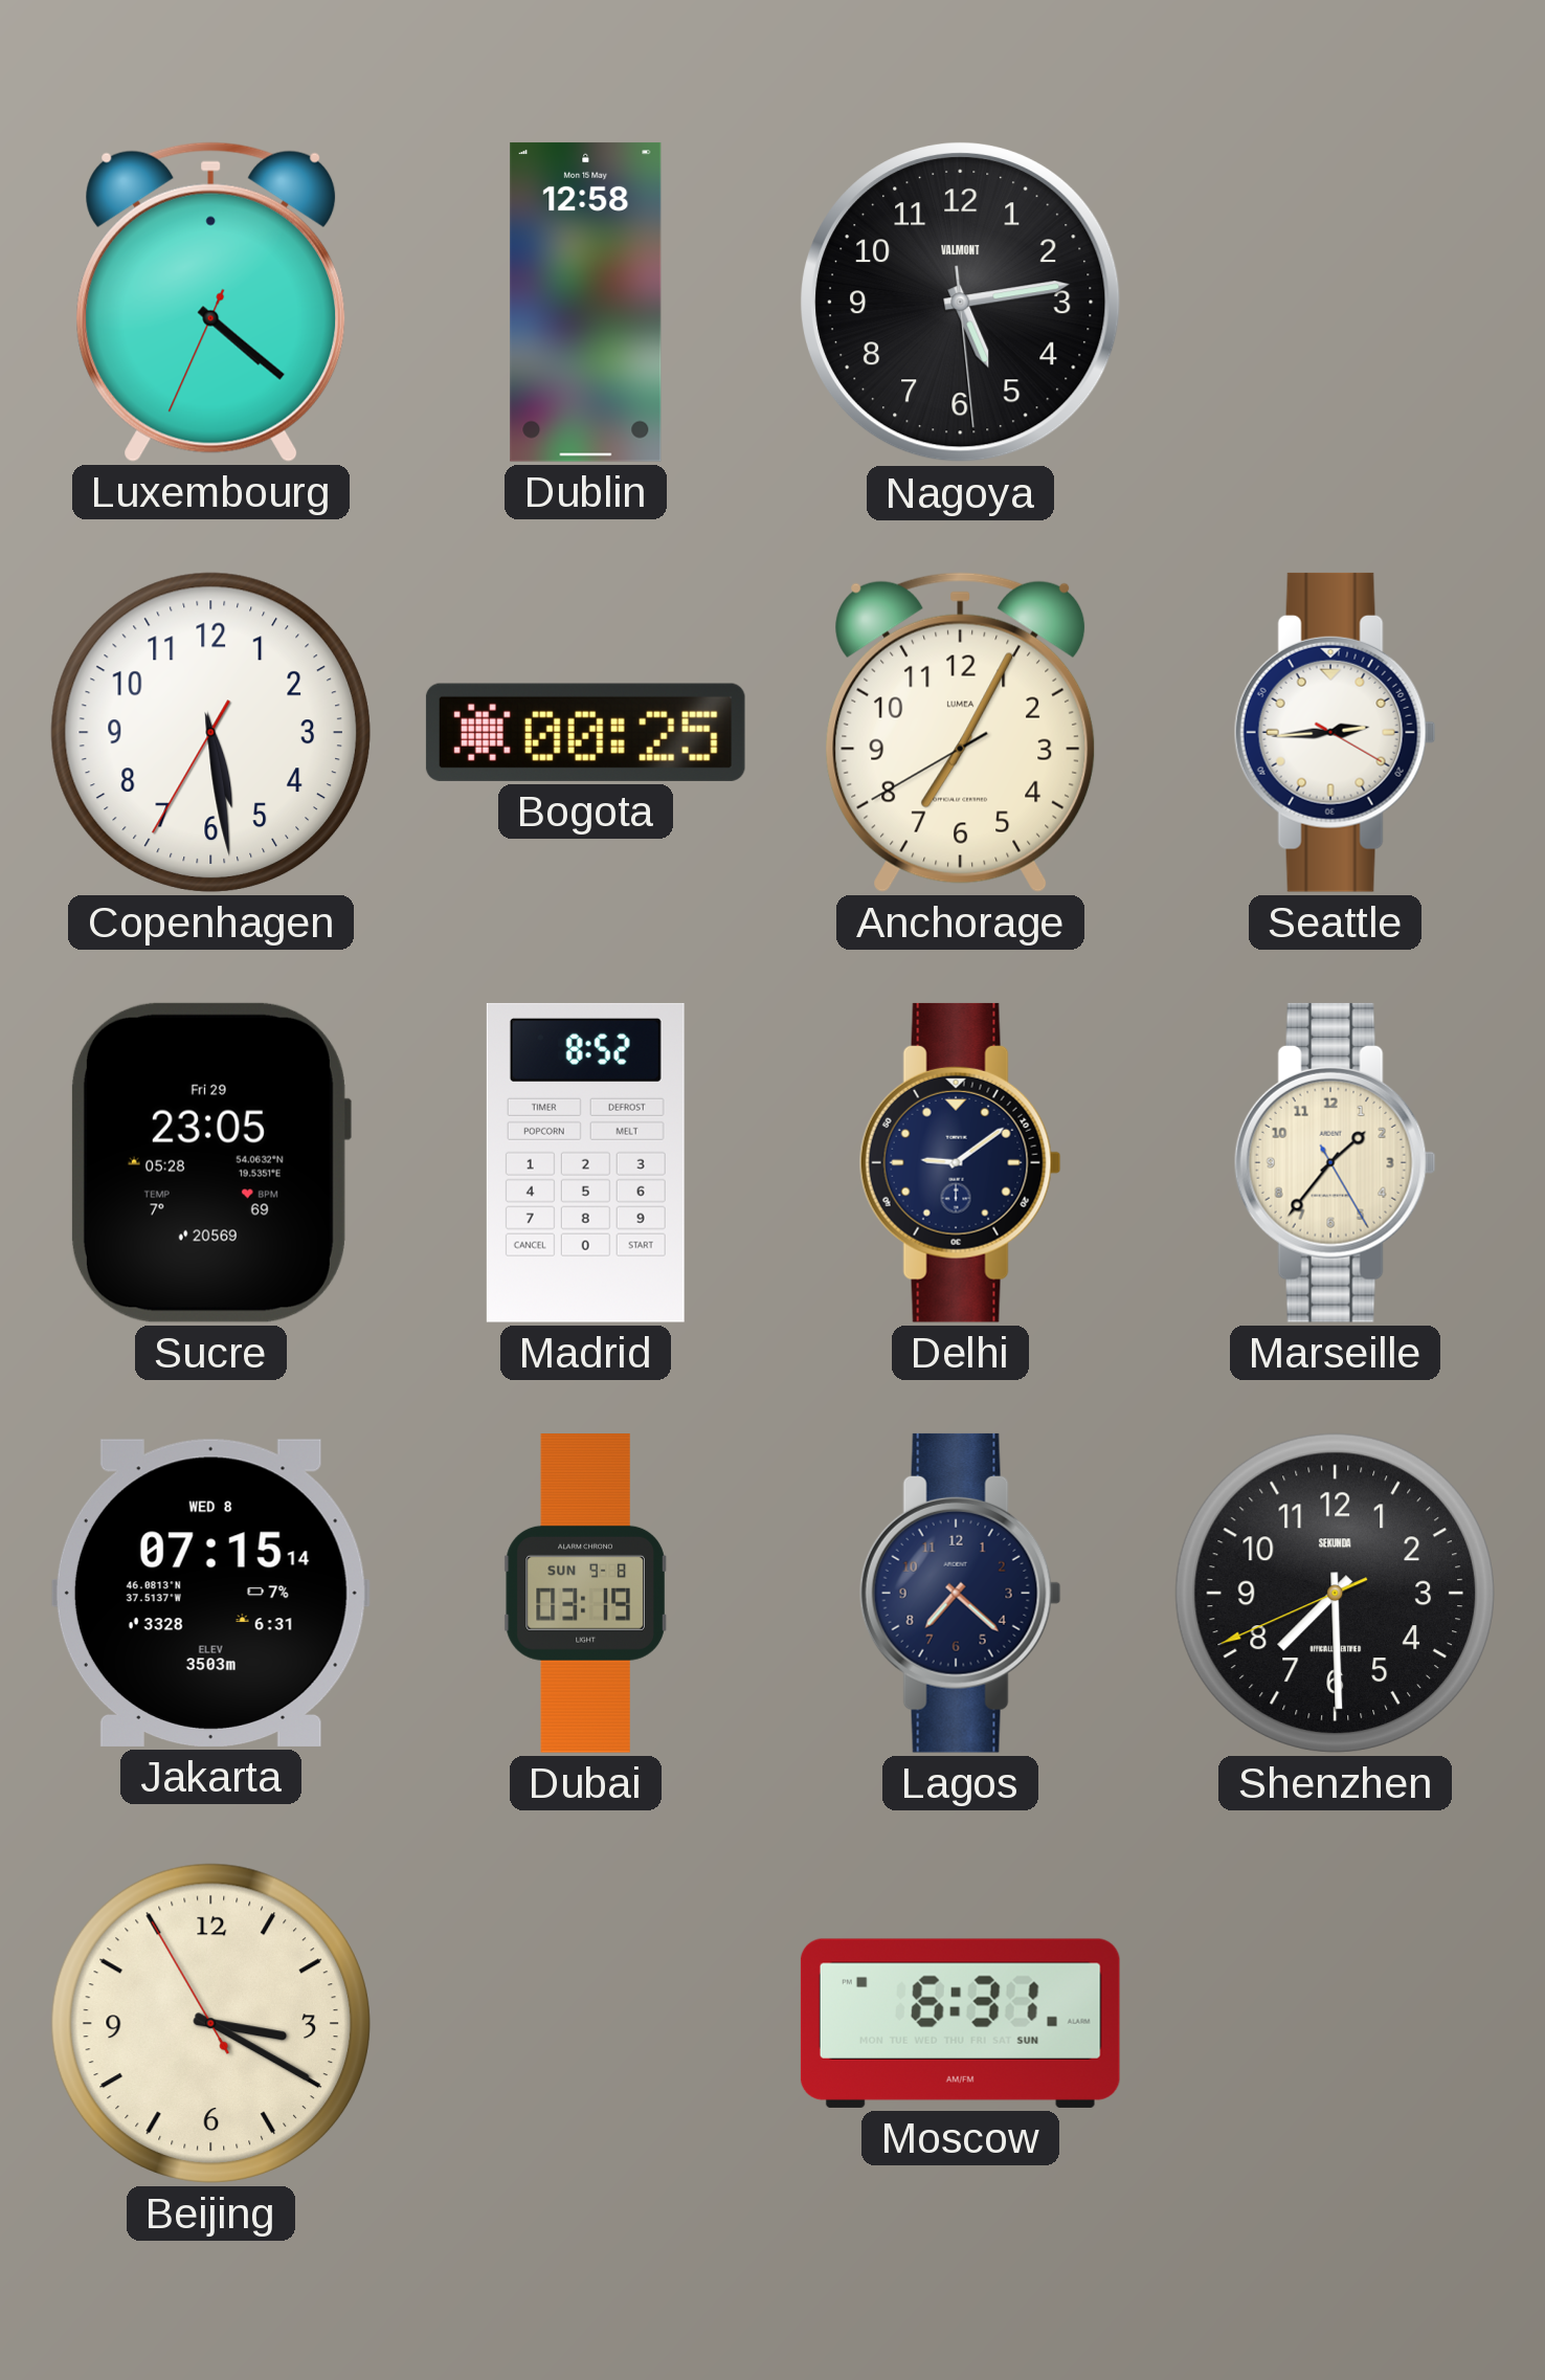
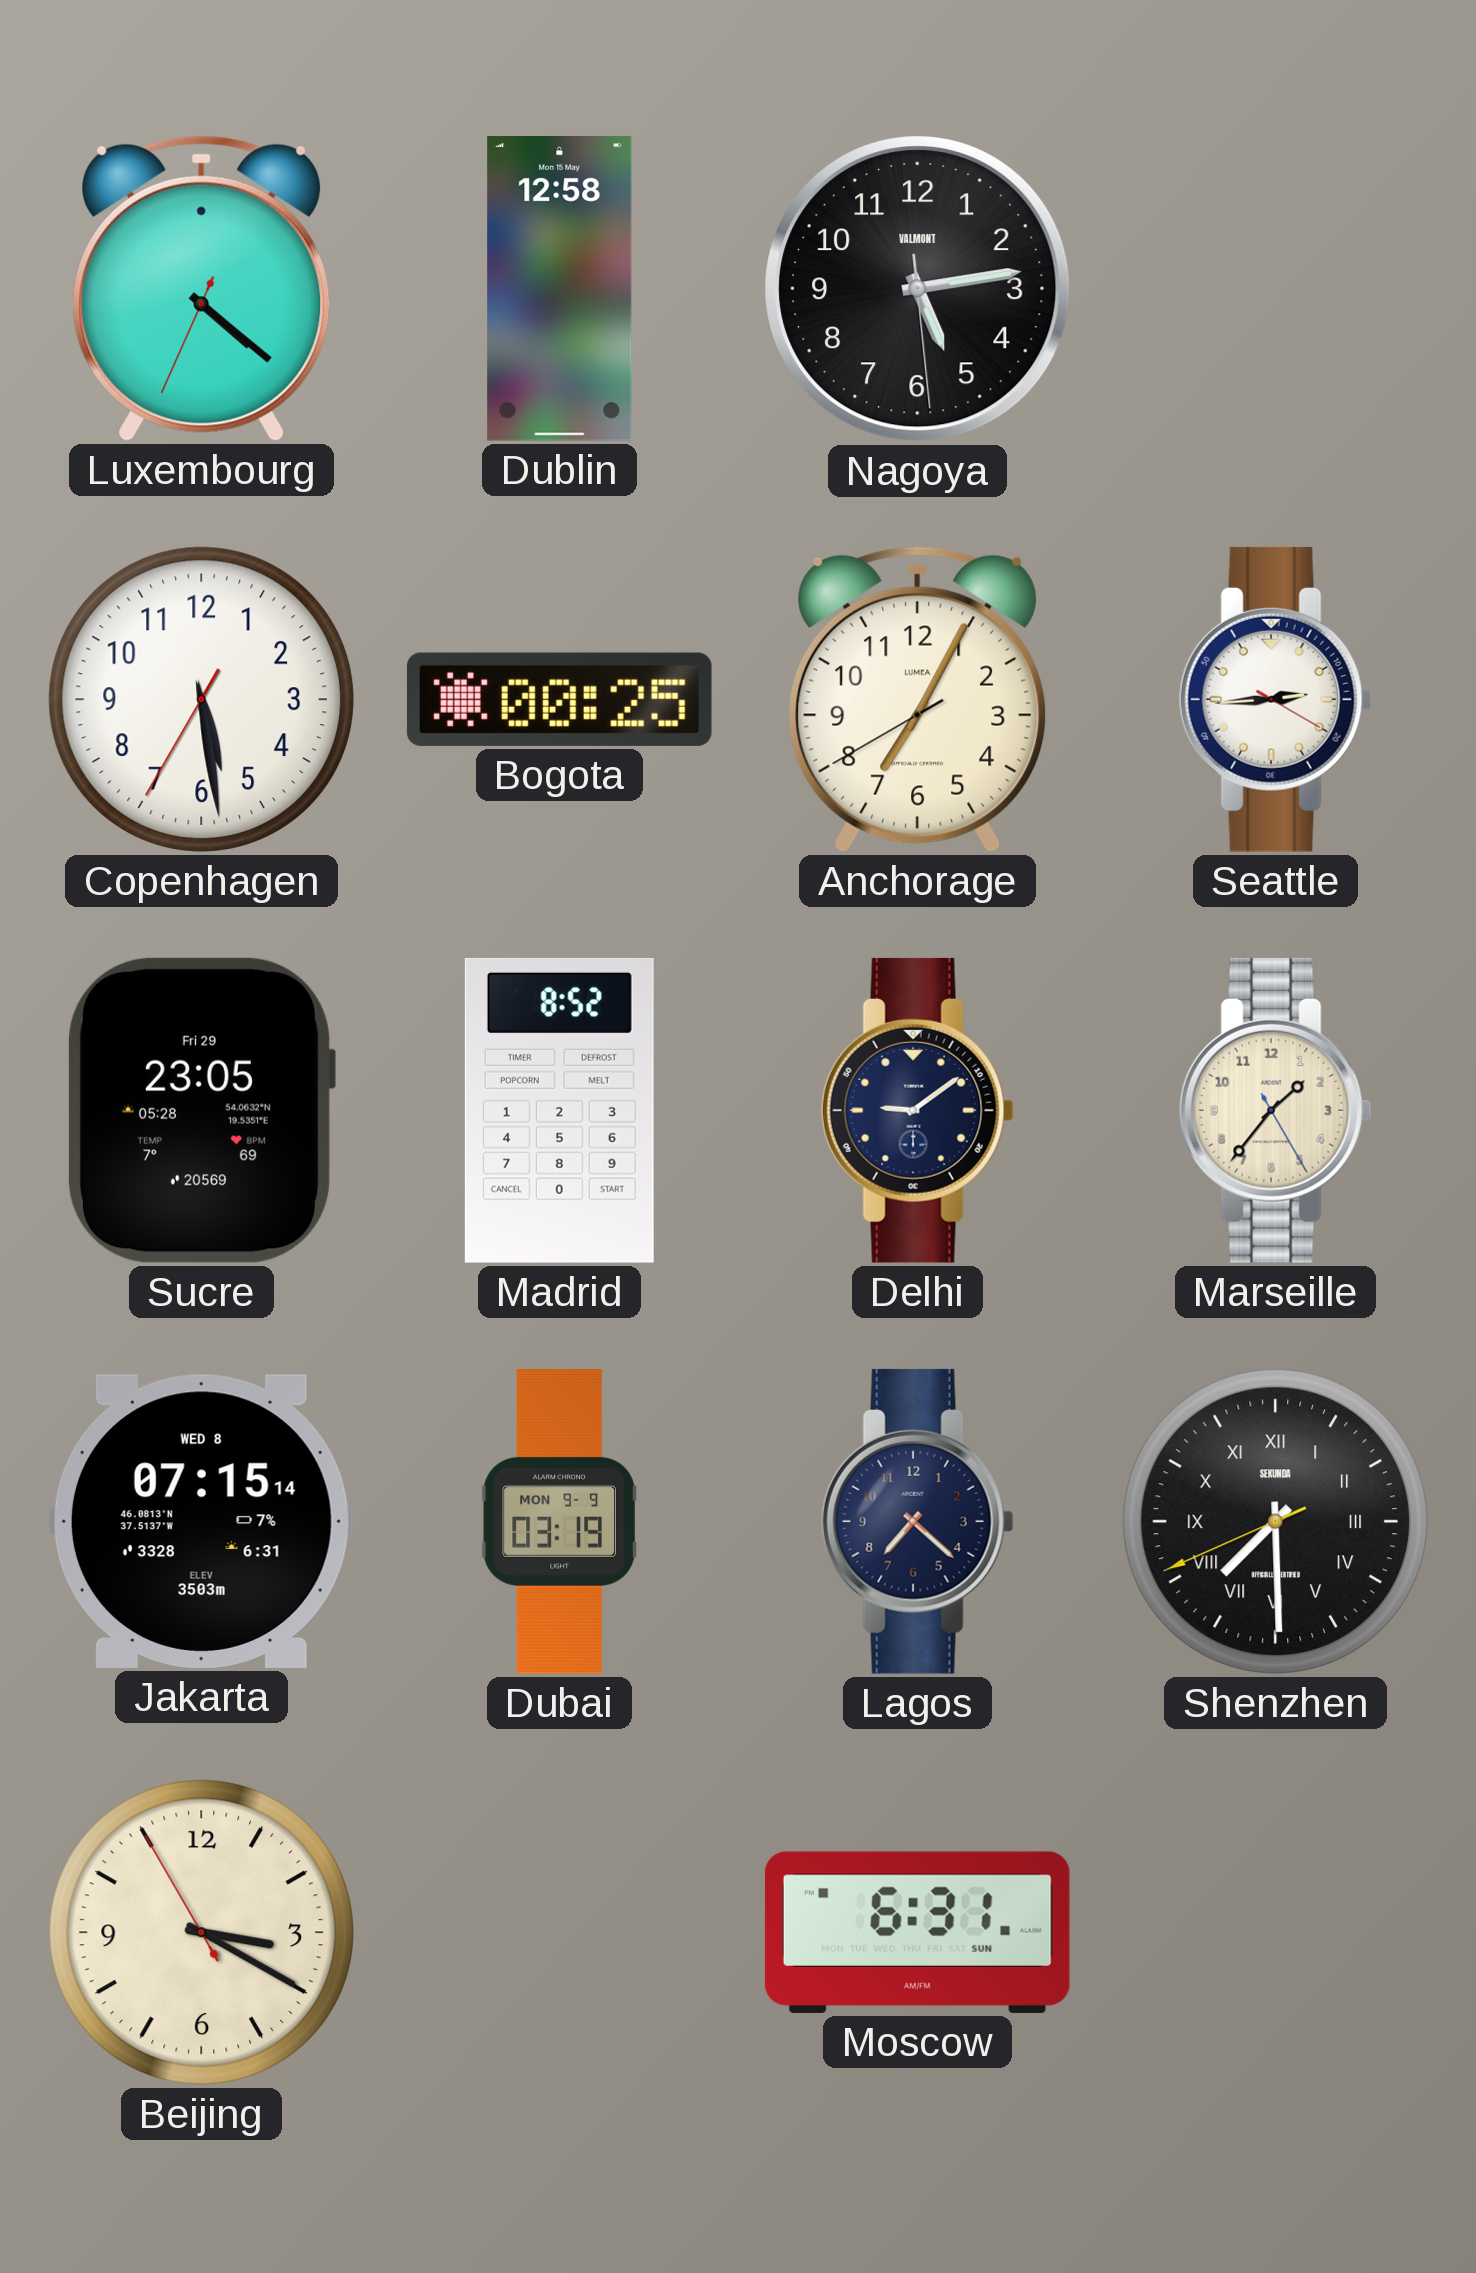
Dubai date: SUN 9-8 -> MON 9-9 (559, 1522)
Shenzhen numerals: Arabic -> Roman (1275, 1521)
